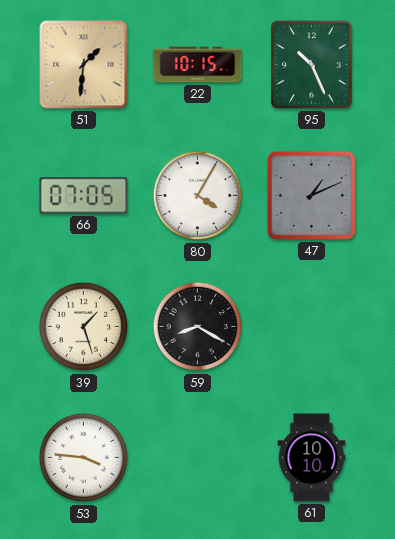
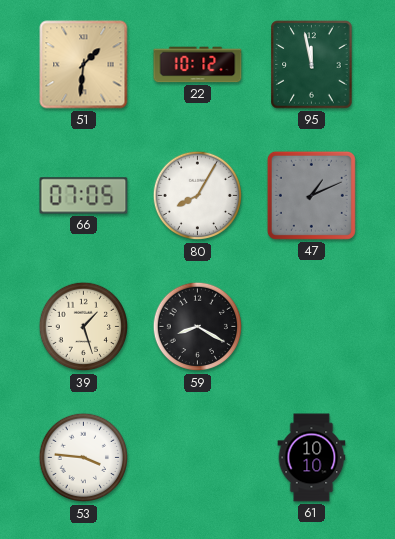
22: 10:15 -> 10:12 (198, 65)
95: 10:26 -> 11:58 (312, 65)
80: 4:05 -> 8:05 (198, 196)
